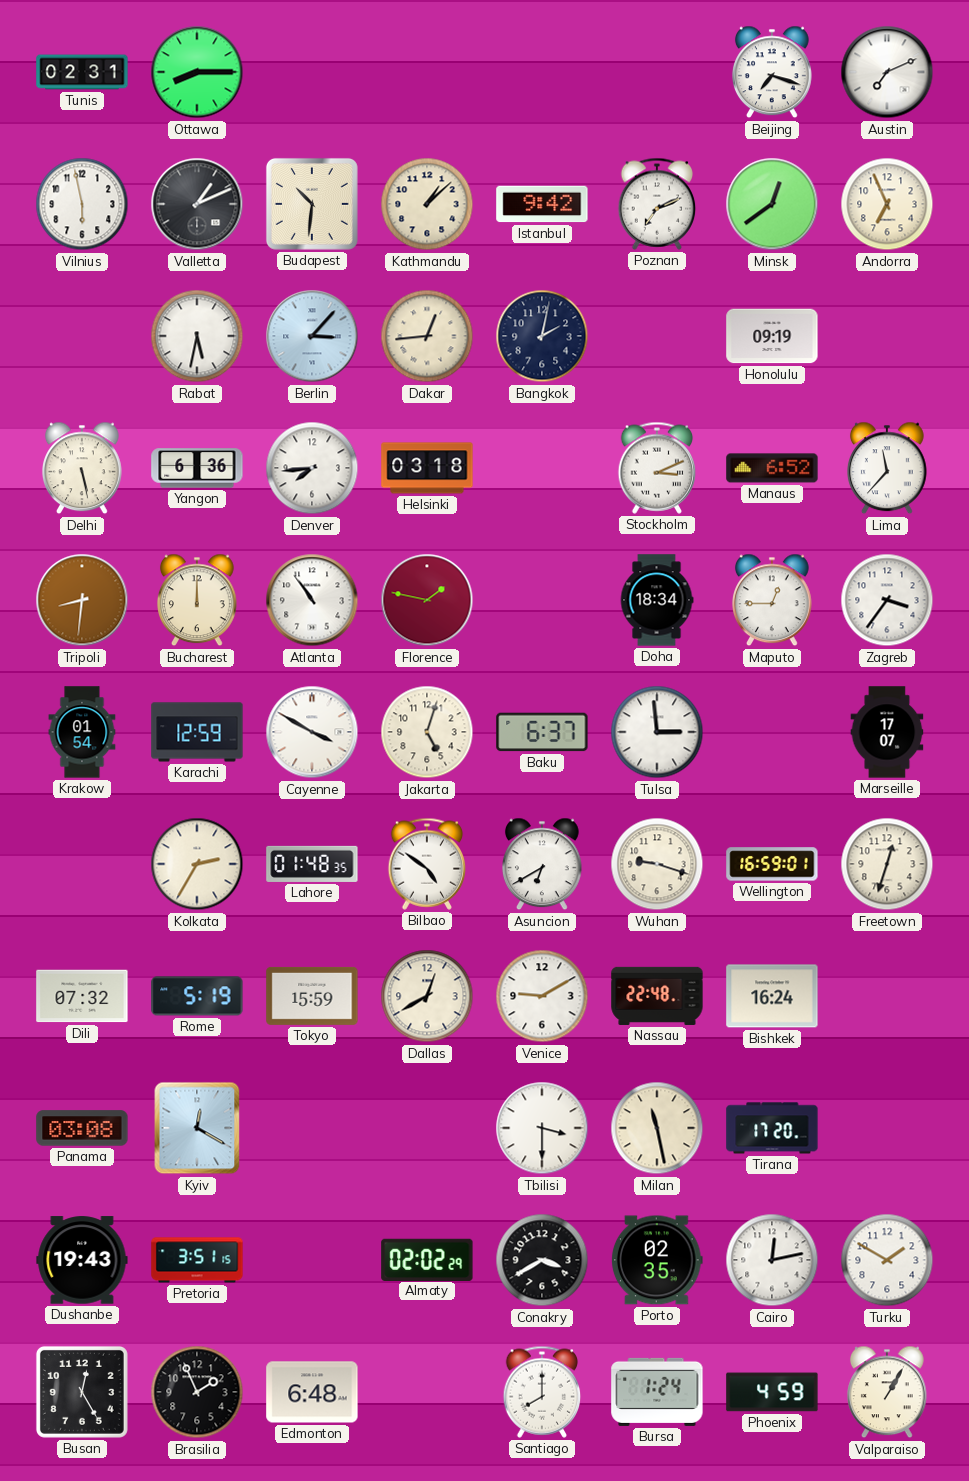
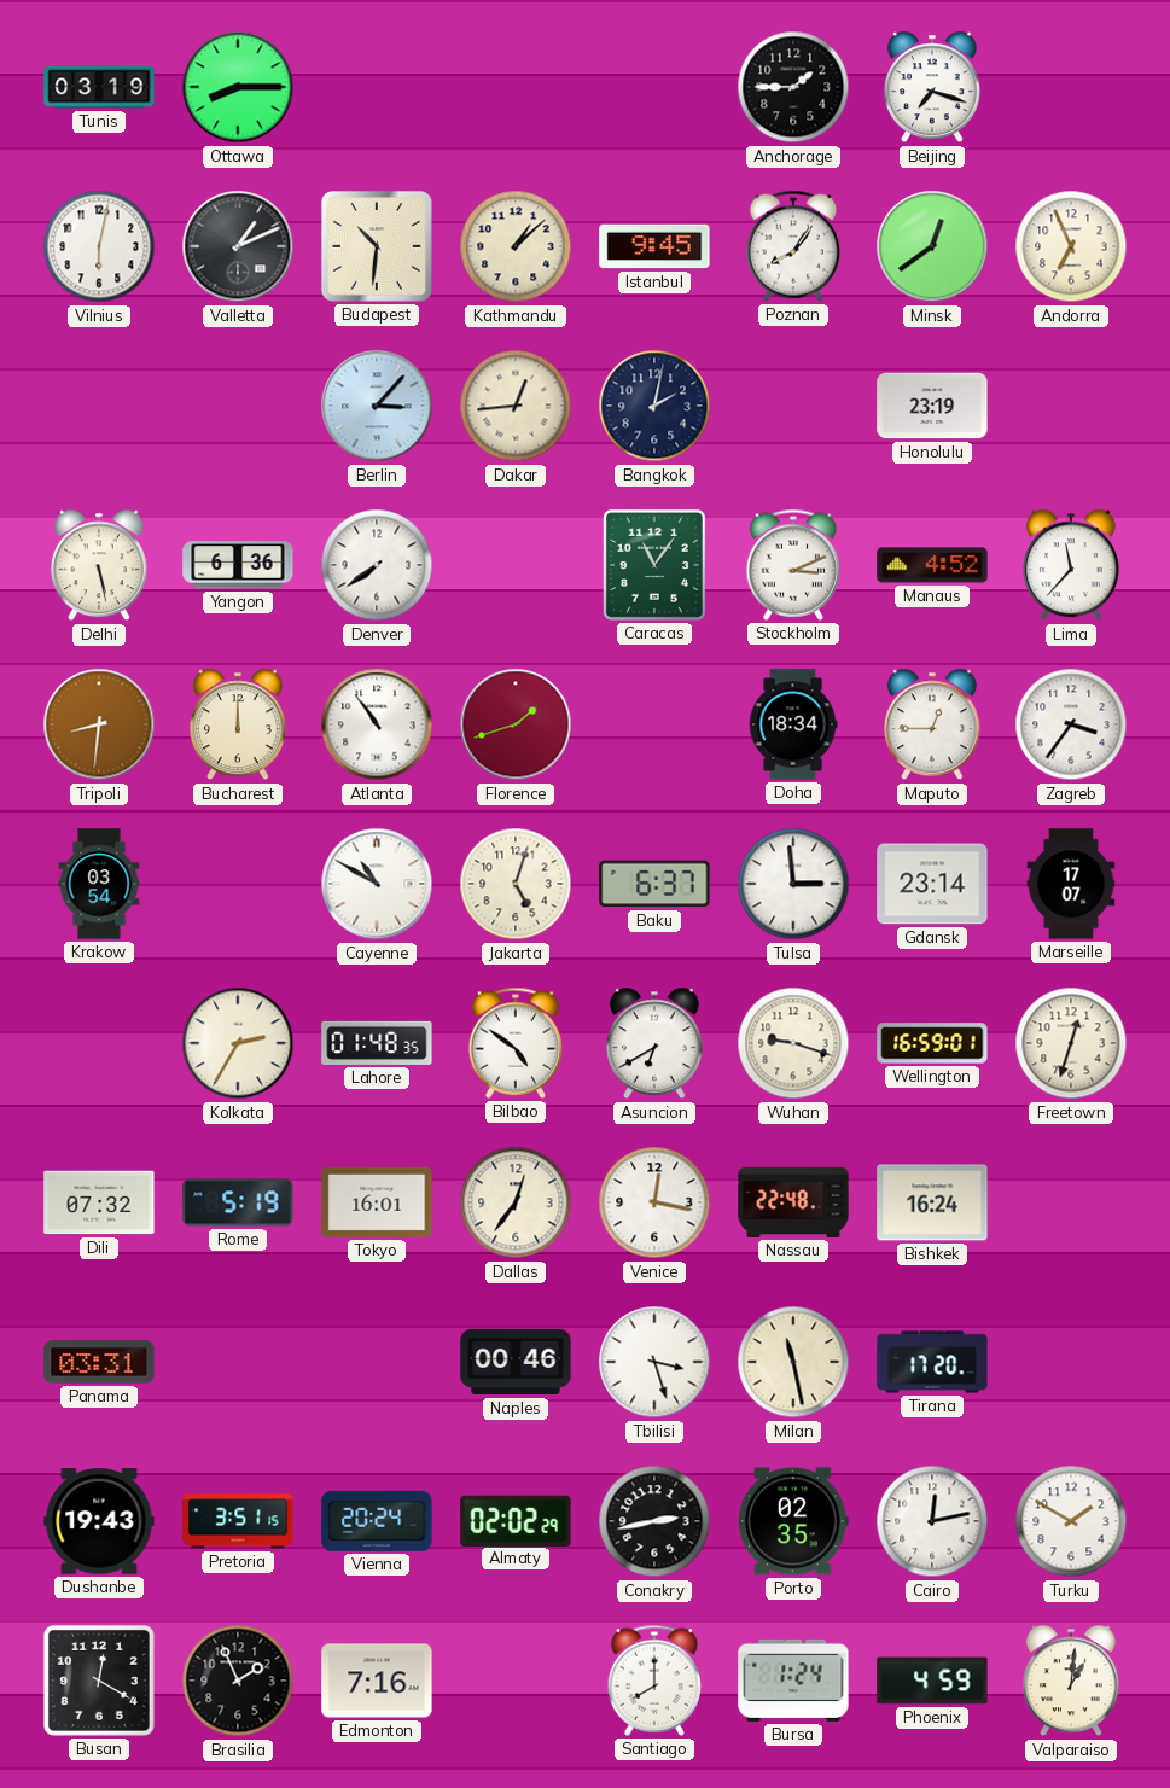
Tunis: 02:31 -> 03:19 (99, 87)
Anchorage: none -> 1:45 (793, 87)
Austin: 7:11 -> none (887, 72)
Vilnius: 5:58 -> 6:02 (99, 246)
Istanbul: 9:42 -> 9:45 (654, 246)
Poznan: 7:11 -> 8:06 (793, 246)
Rabat: 5:32 -> none (197, 336)
Honolulu: 09:19 -> 23:19 (932, 406)
Denver: 7:44 -> 7:39 (377, 565)
Helsinki: 03:18 -> none (427, 468)
Caracas: none -> 11:06 (654, 565)
Manaus: 6:52 -> 4:52 (932, 565)
Florence: 1:47 -> 1:42 (516, 724)
Krakow: 01:54 -> 03:54 (99, 884)
Karachi: 12:59 -> none (197, 732)
Cayenne: 3:50 -> 10:50 (377, 884)
Gdansk: none -> 23:14 (932, 884)
Tokyo: 15:59 -> 16:01 (377, 1202)
Dallas: 12:40 -> 12:36 (516, 1202)
Venice: 9:10 -> 12:17 (654, 1202)
Panama: 03:08 -> 03:31 (99, 1362)
Kyiv: 12:20 -> none (197, 1128)
Naples: none -> 00:46 (516, 1362)
Tbilisi: 3:30 -> 3:27 (654, 1362)
Vienna: none -> 20:24 (377, 1521)
Conakry: 3:40 -> 2:43 (654, 1521)
Busan: 12:25 -> 12:20 (99, 1681)
Edmonton: 6:48 -> 7:16 (377, 1681)
Valparaiso: 1:05 -> 1:01 (1072, 1681)
